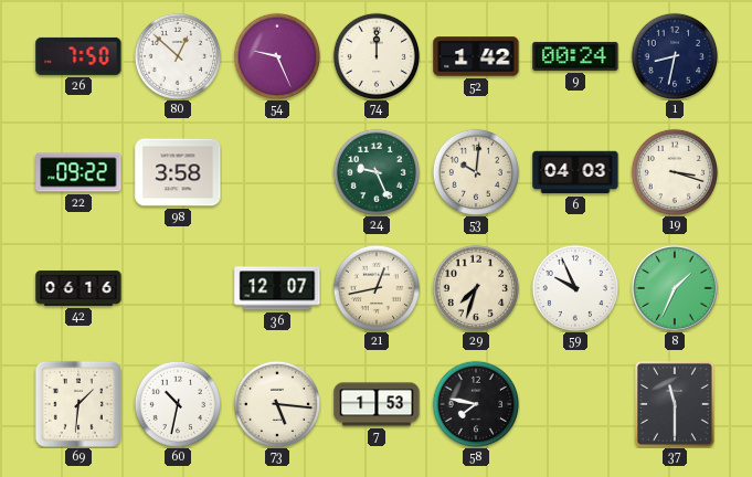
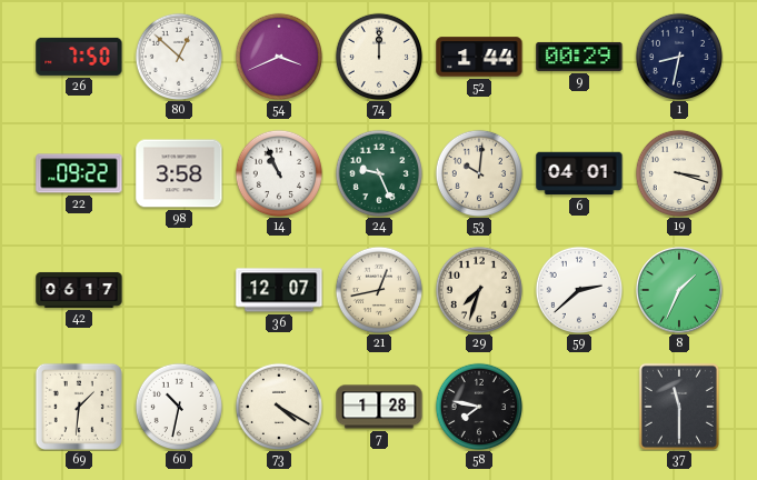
54: 9:26 -> 3:41 (278, 56)
52: 1:42 -> 1:44 (479, 57)
9: 00:24 -> 00:29 (579, 57)
14: none -> 10:56 (278, 172)
6: 04:03 -> 04:01 (579, 173)
42: 06:16 -> 06:17 (79, 290)
59: 9:56 -> 2:38 (578, 289)
73: 5:16 -> 4:20 (278, 406)
7: 1:53 -> 1:28 (379, 407)
